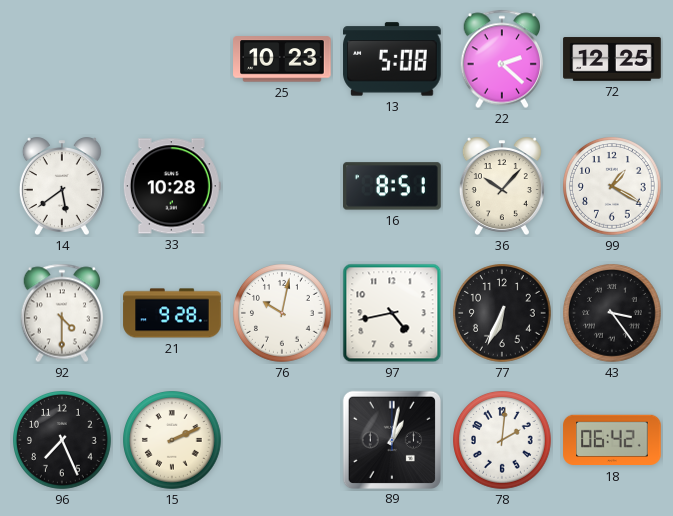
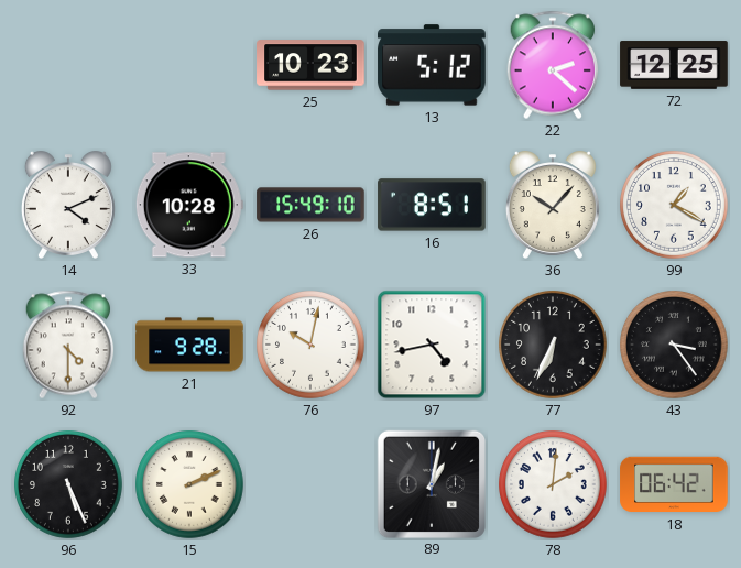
13: 5:08 -> 5:12 (432, 65)
14: 5:39 -> 4:11 (68, 205)
26: none -> 15:49 (310, 205)
96: 7:26 -> 5:26 (69, 485)
